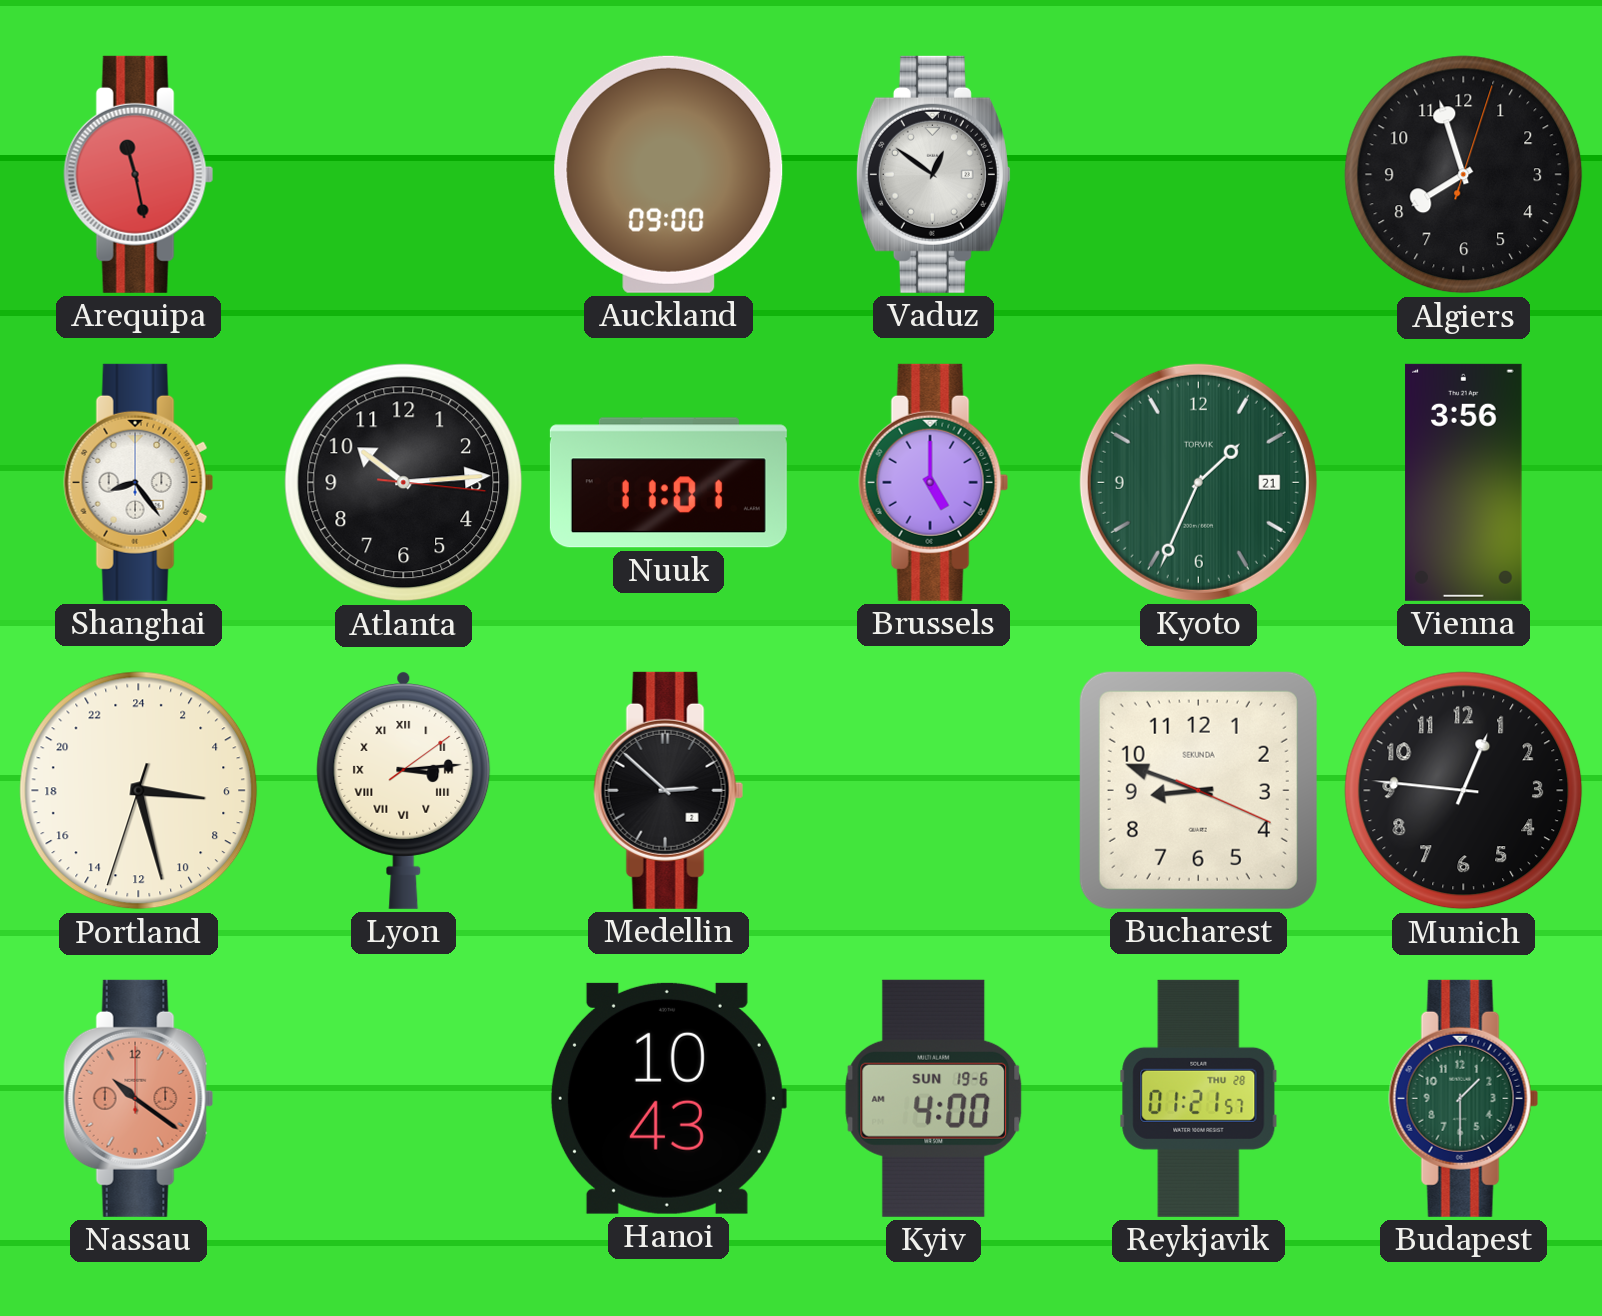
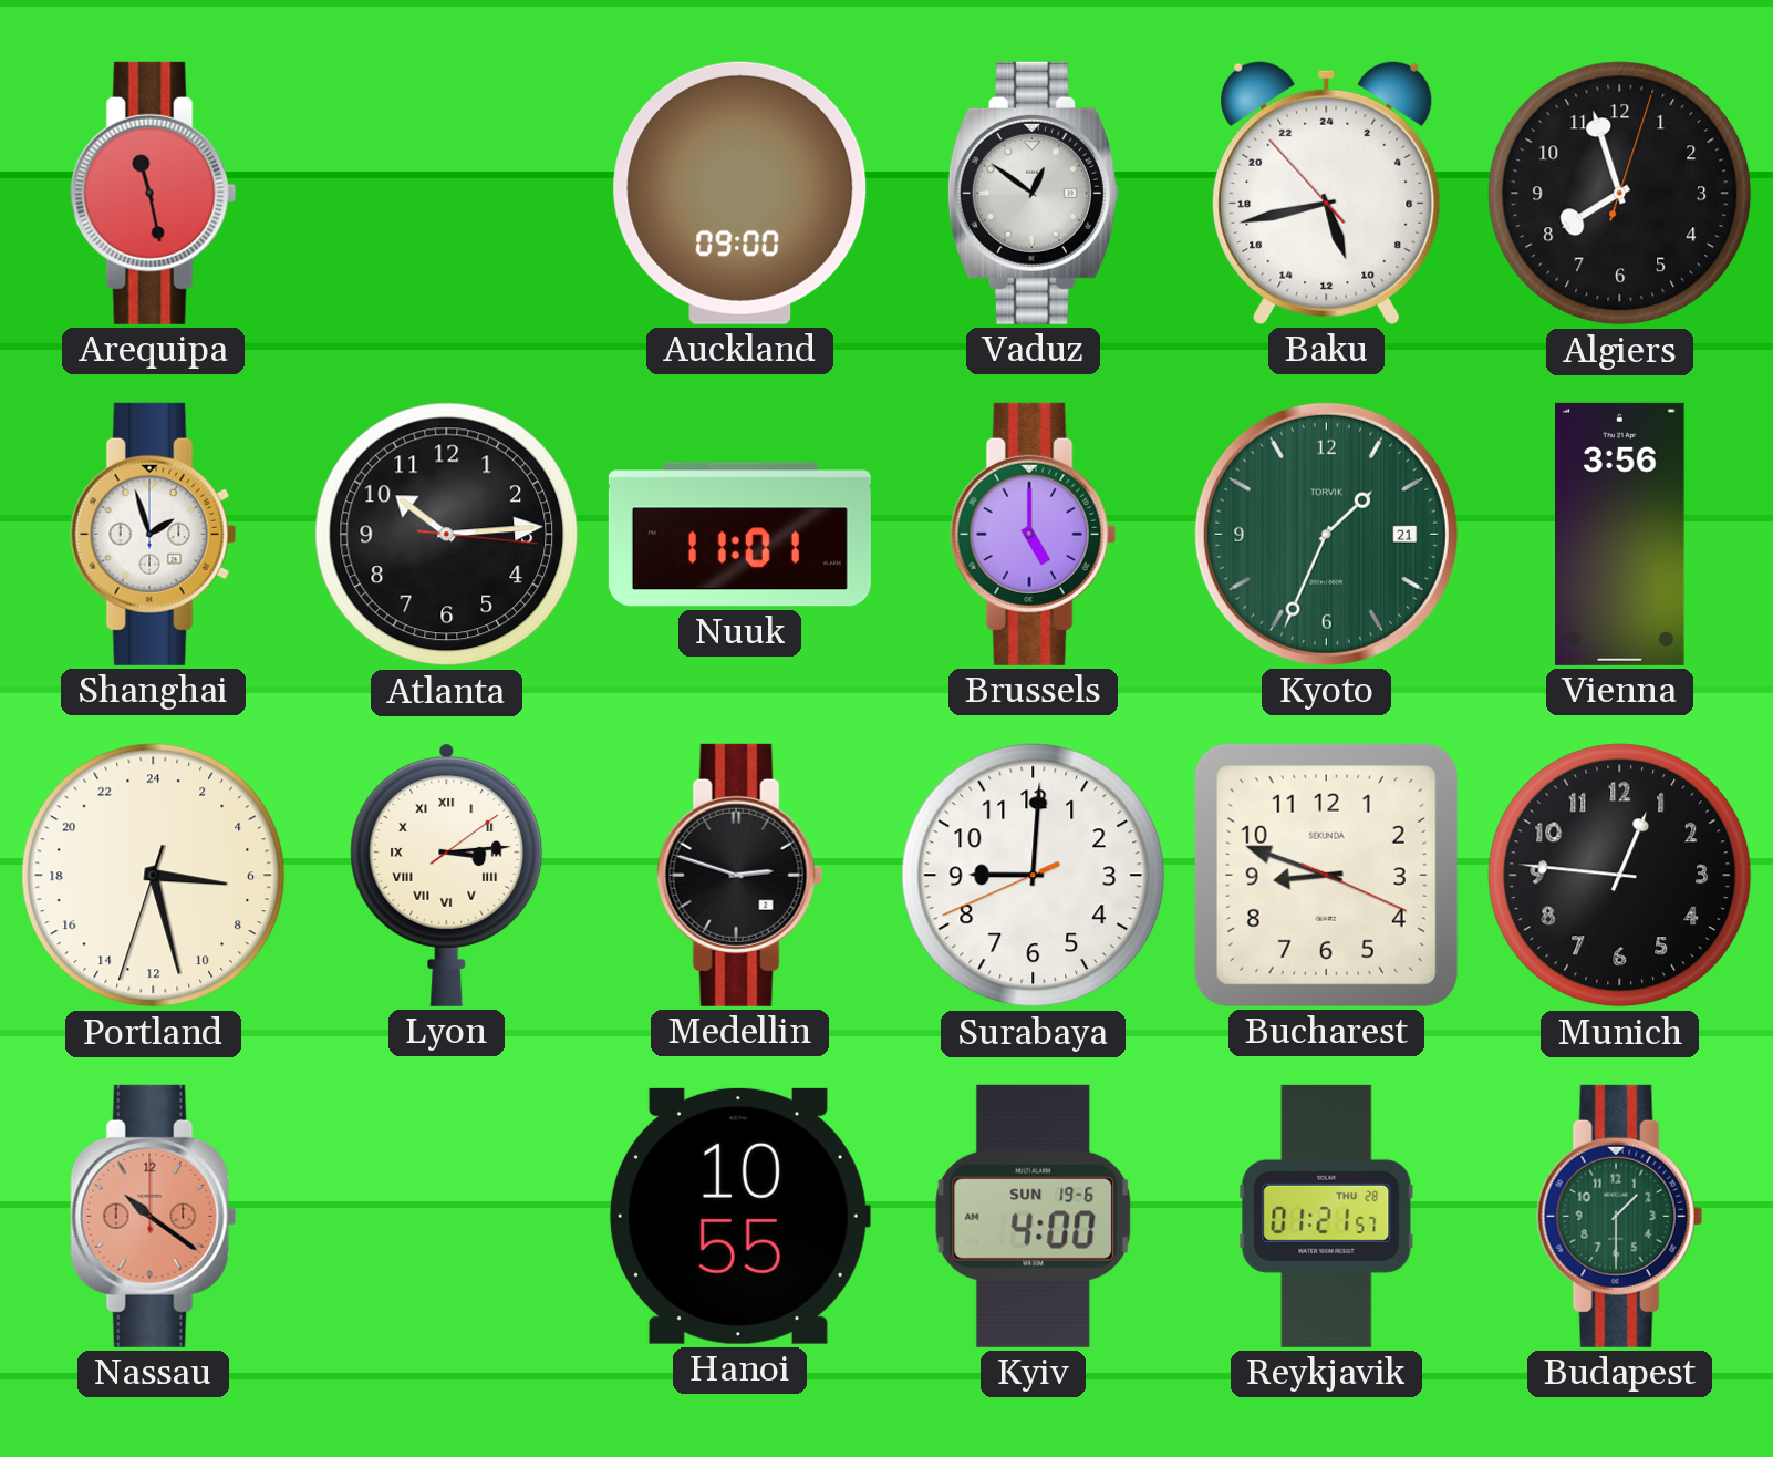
Baku: none -> 10:42 (1327, 193)
Shanghai: 8:24 -> 1:57 (154, 534)
Medellin: 2:52 -> 2:48 (740, 875)
Surabaya: none -> 9:00 (1034, 876)
Hanoi: 10:43 -> 10:55 (739, 1216)
